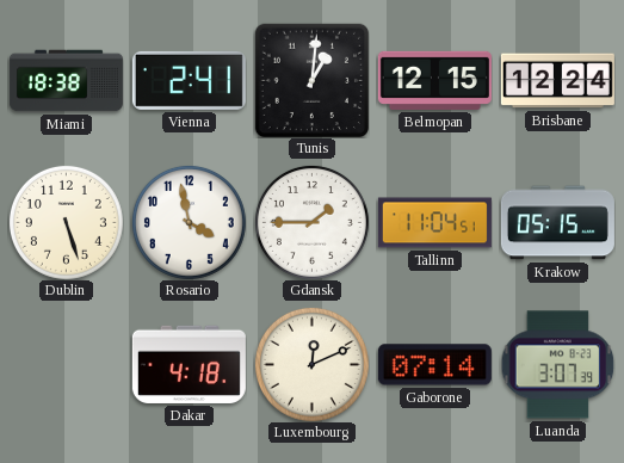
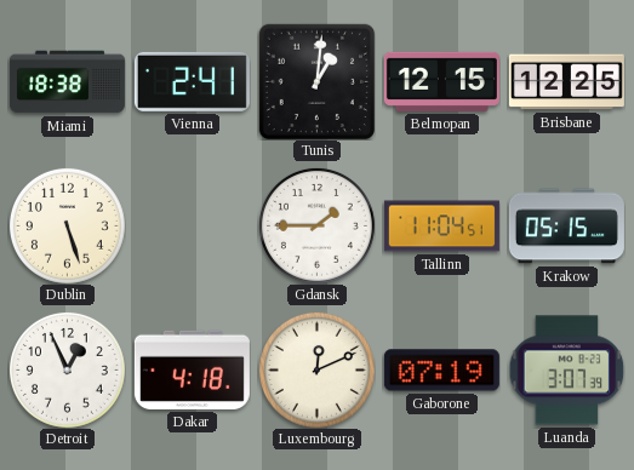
Brisbane: 12:24 -> 12:25 (566, 82)
Rosario: 3:58 -> none (189, 222)
Detroit: none -> 12:56 (67, 369)
Gaborone: 07:14 -> 07:19 (441, 371)
